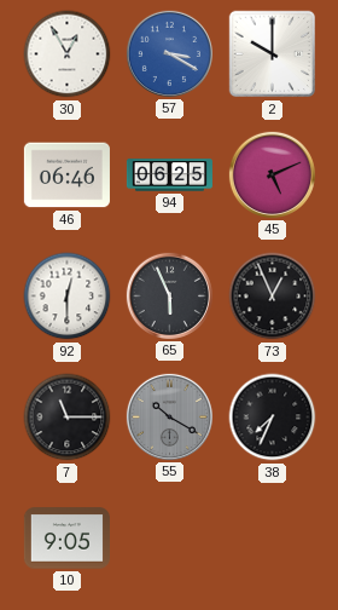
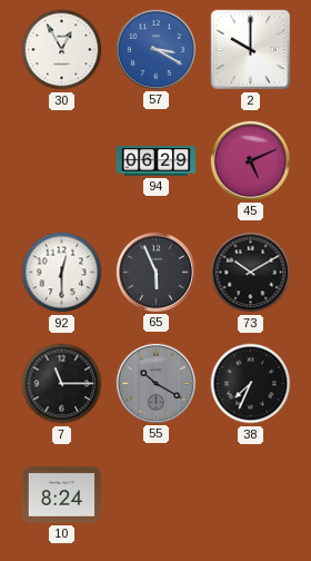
46: 06:46 -> none (66, 175)
94: 06:25 -> 06:29 (155, 161)
73: 12:56 -> 10:10 (251, 273)
10: 9:05 -> 8:24 (61, 495)
